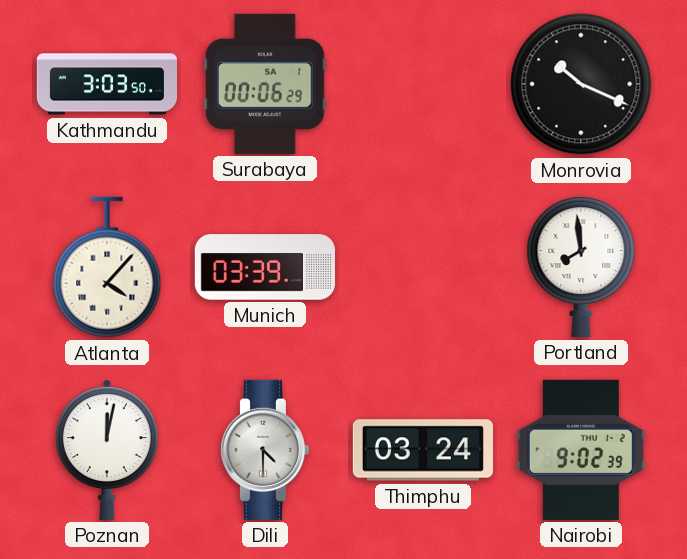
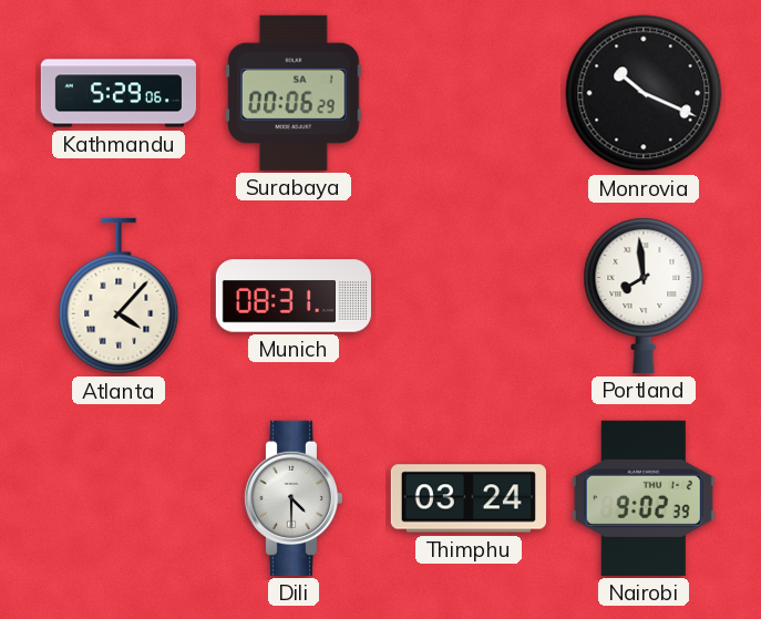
Kathmandu: 3:03 -> 5:29 (117, 93)
Munich: 03:39 -> 08:31 (294, 296)
Poznan: 12:02 -> none (107, 450)
